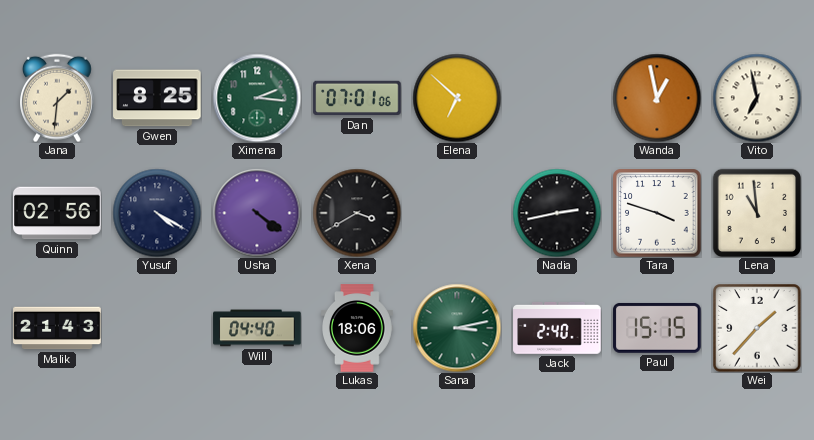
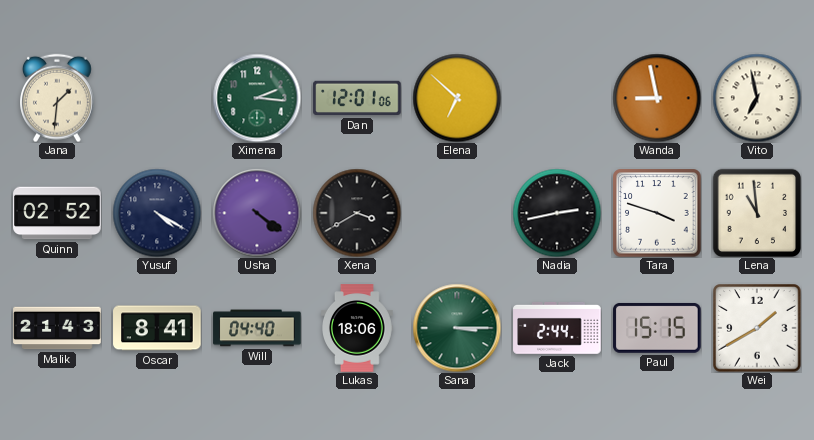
Gwen: 8:25 -> none (157, 98)
Dan: 07:01 -> 12:01 (357, 98)
Wanda: 12:58 -> 8:58 (657, 98)
Quinn: 02:56 -> 02:52 (57, 213)
Oscar: none -> 8:41 (157, 328)
Sana: 3:13 -> 3:15 (457, 328)
Jack: 2:40 -> 2:44 (557, 328)
Wei: 1:37 -> 1:40 (757, 328)
